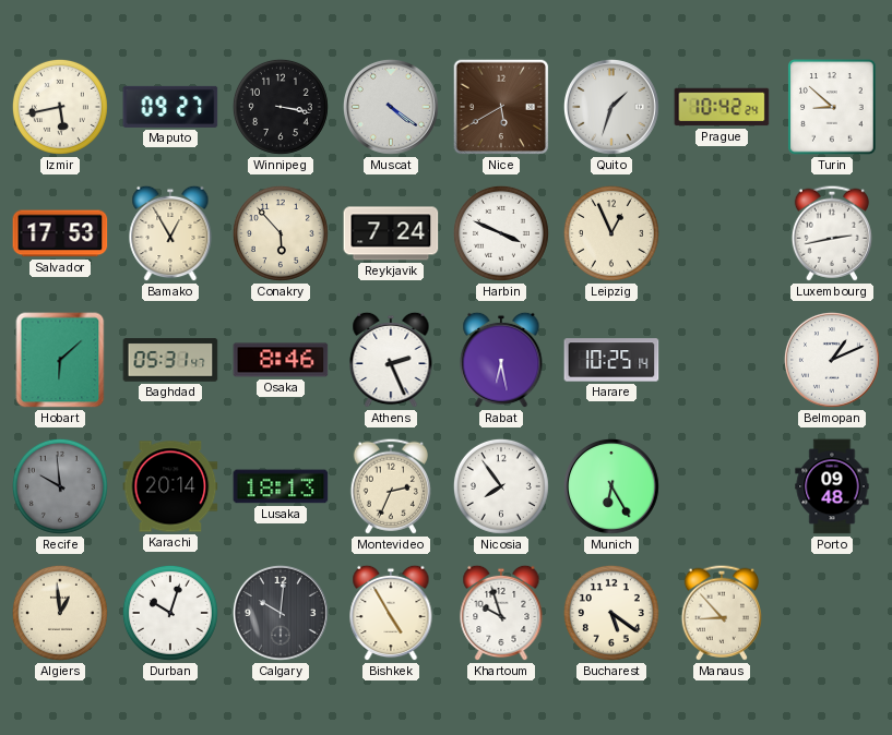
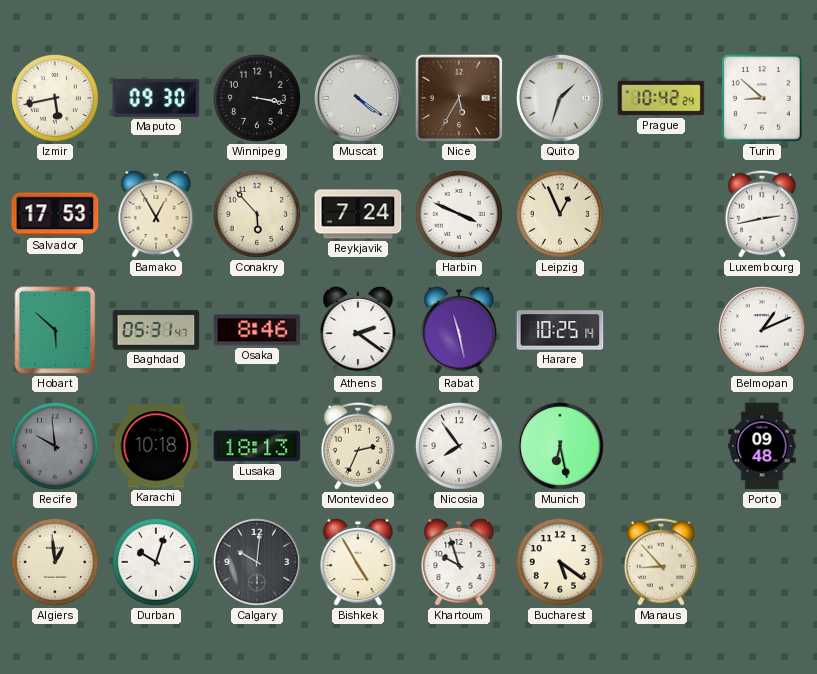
Maputo: 09:27 -> 09:30 (156, 98)
Nice: 5:40 -> 5:35 (459, 98)
Hobart: 6:08 -> 5:52 (55, 330)
Athens: 2:26 -> 2:21 (358, 330)
Rabat: 6:28 -> 11:28 (459, 330)
Karachi: 20:14 -> 10:18 (156, 446)
Munich: 6:25 -> 6:28 (560, 446)
